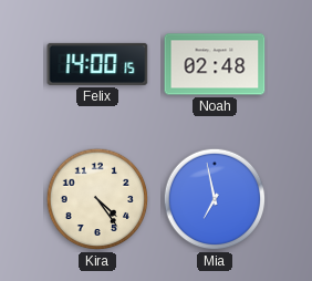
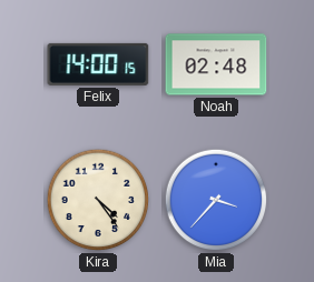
Mia: 6:58 -> 3:37 (216, 200)
